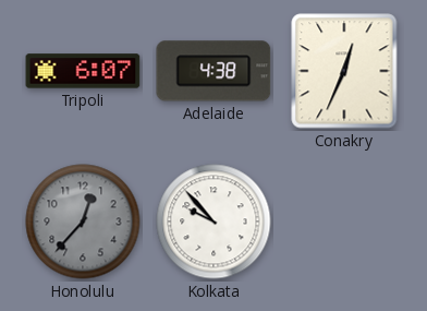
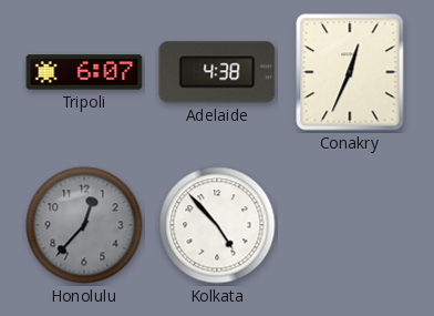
Kolkata: 9:53 -> 4:53 (217, 225)
